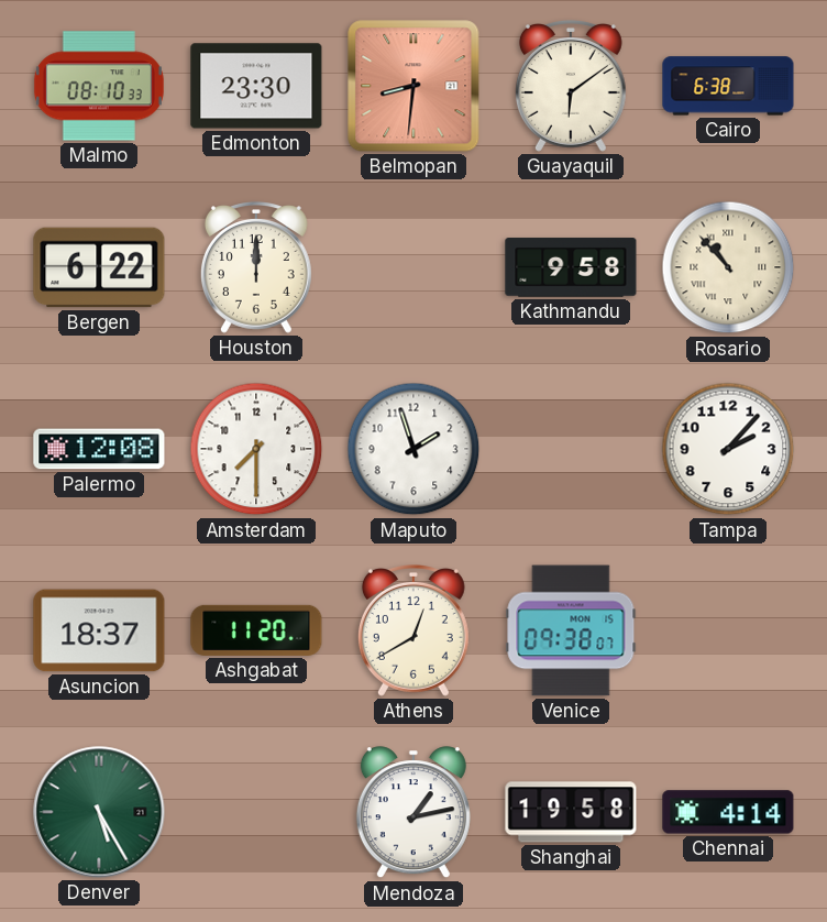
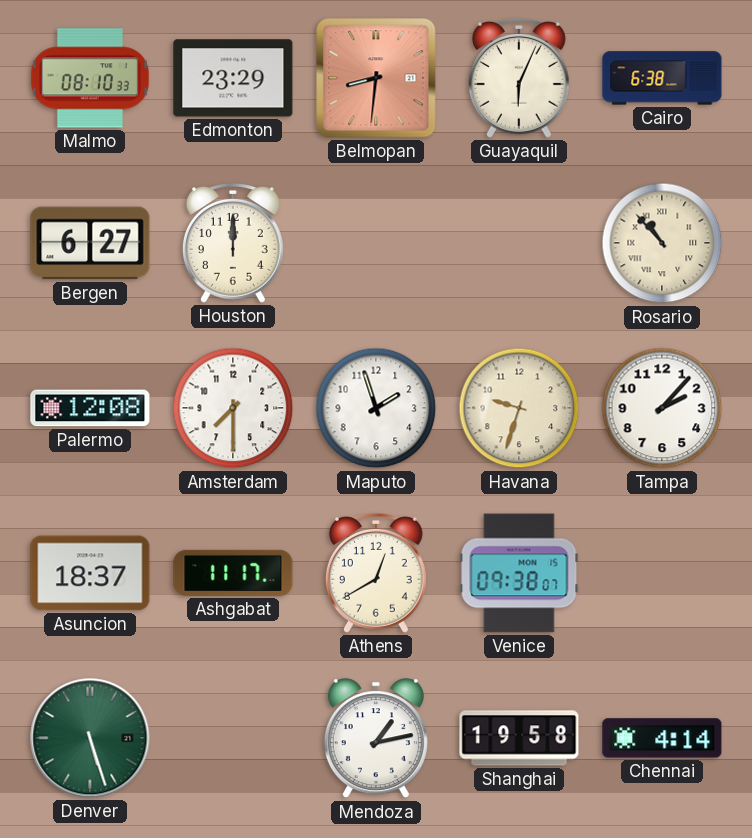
Edmonton: 23:30 -> 23:29 (233, 78)
Guayaquil: 6:09 -> 6:04 (519, 79)
Bergen: 6:22 -> 6:27 (90, 243)
Kathmandu: 9:58 -> none (571, 267)
Havana: none -> 9:33 (519, 408)
Ashgabat: 11:20 -> 11:17 (233, 573)
Denver: 5:25 -> 5:27 (90, 738)
